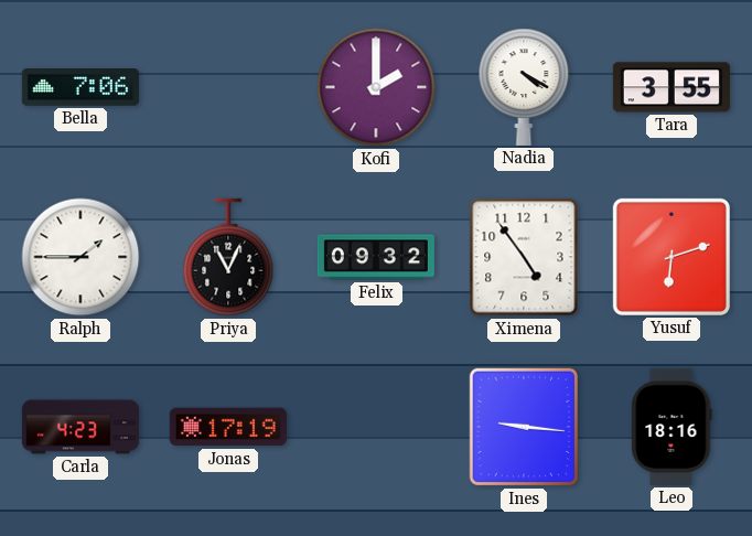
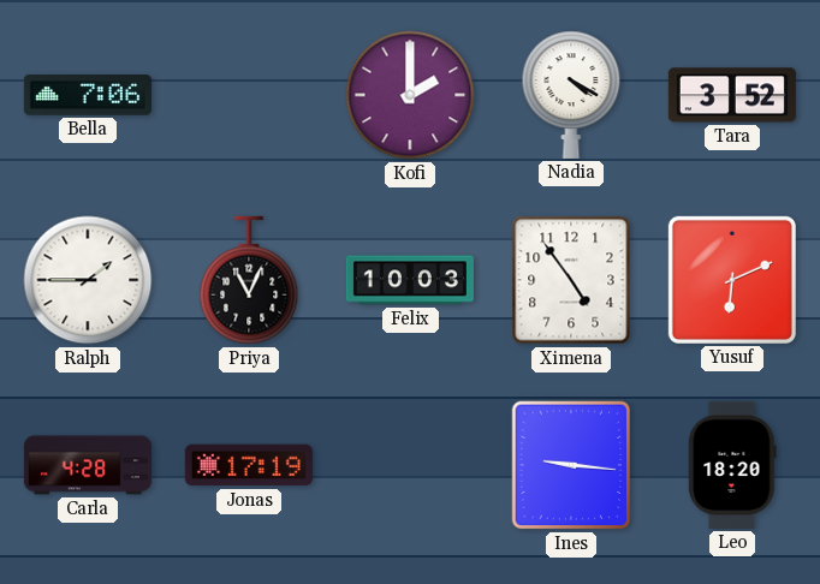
Tara: 3:55 -> 3:52 (732, 95)
Felix: 09:32 -> 10:03 (410, 280)
Yusuf: 6:12 -> 6:11 (732, 280)
Carla: 4:23 -> 4:28 (88, 465)
Leo: 18:16 -> 18:20 (732, 465)
